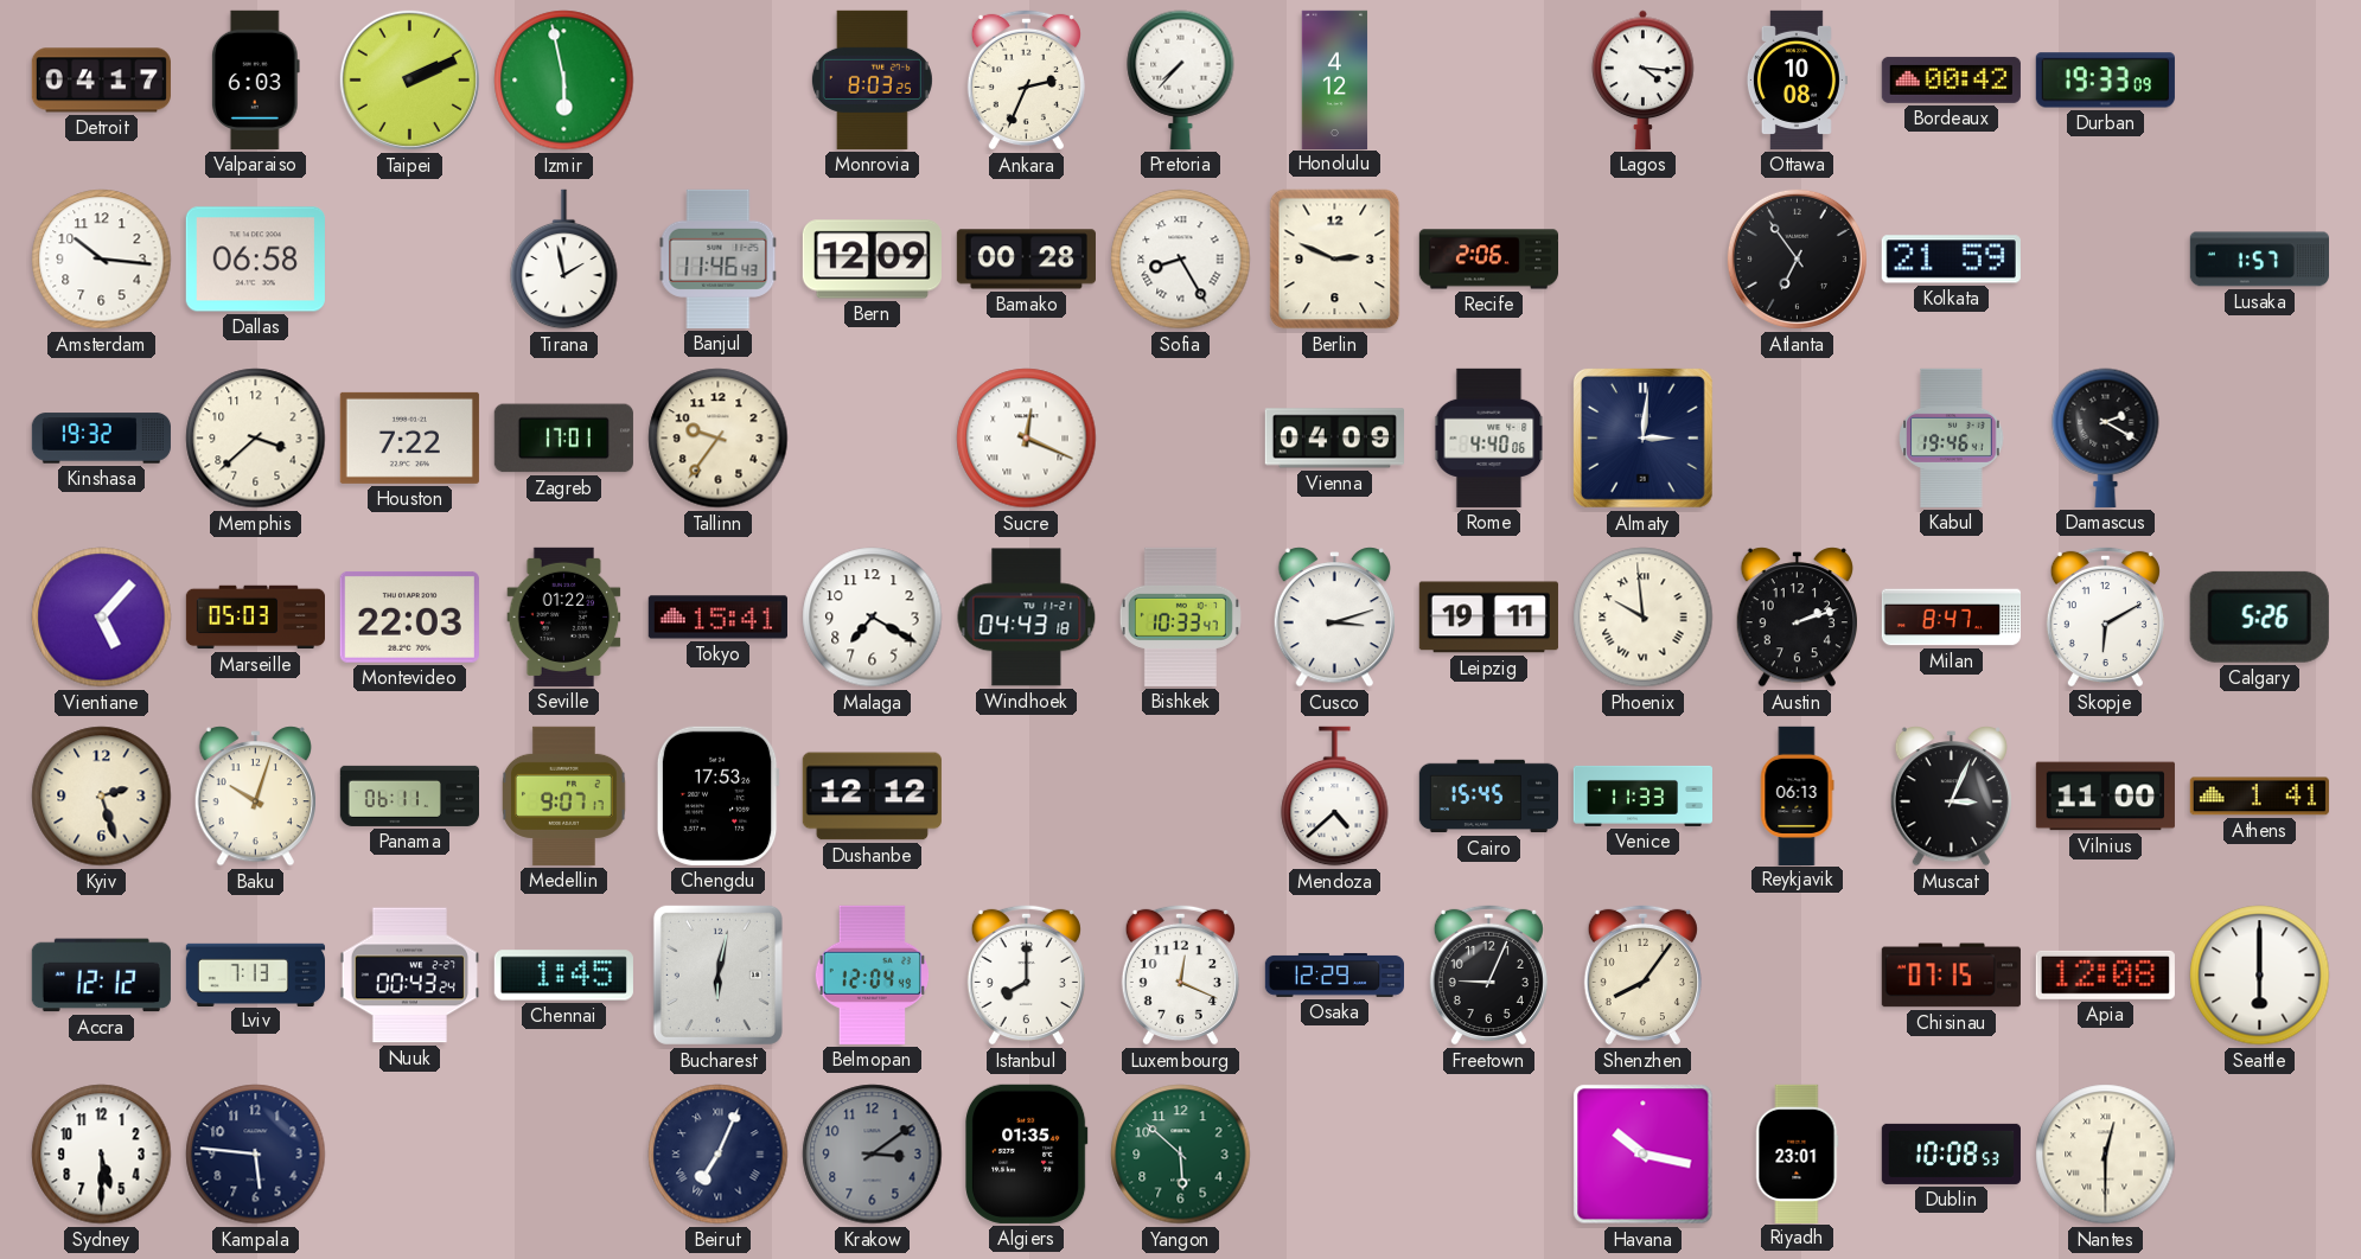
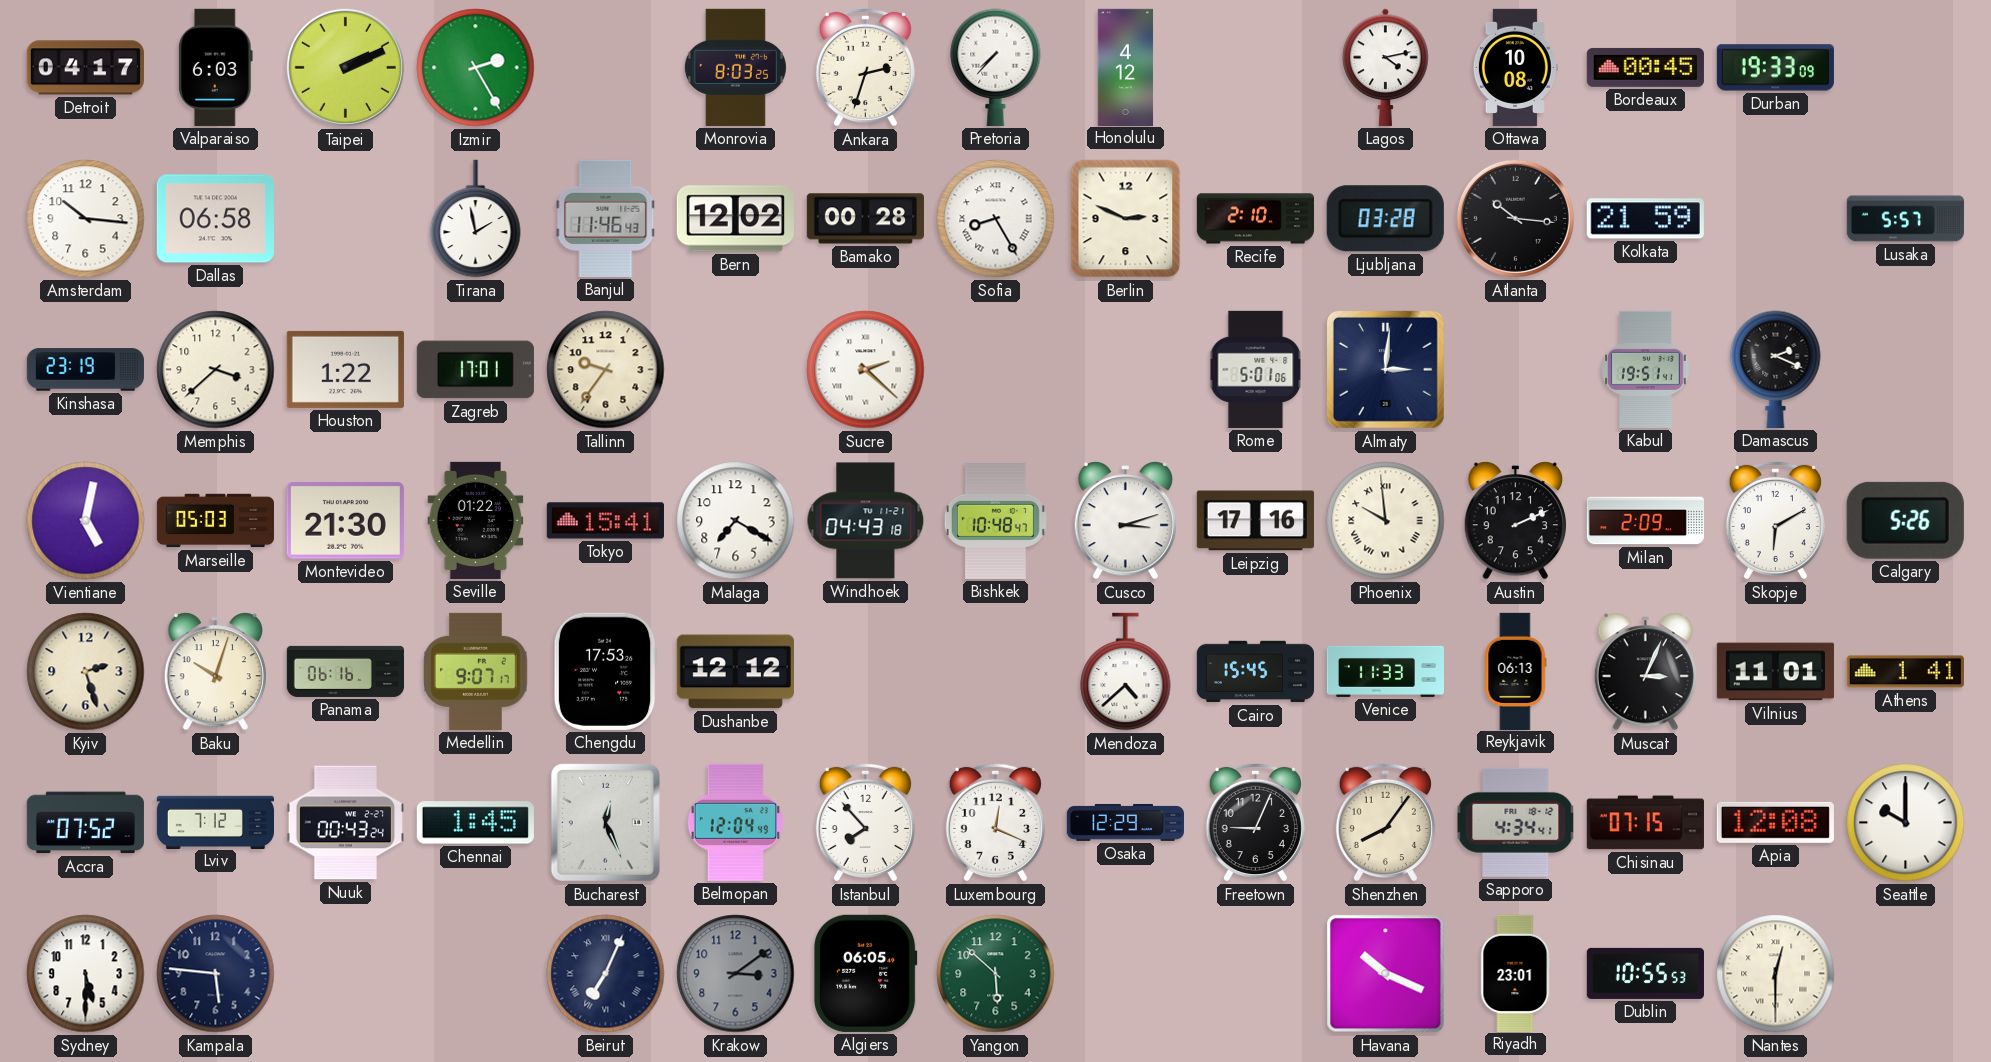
Izmir: 5:58 -> 2:25 (476, 68)
Ankara: 2:34 -> 2:33 (865, 67)
Lagos: 4:16 -> 4:13 (1386, 67)
Bordeaux: 00:42 -> 00:45 (1645, 67)
Bern: 12:09 -> 12:02 (735, 219)
Recife: 2:06 -> 2:10 (1255, 219)
Ljubljana: none -> 03:28 (1385, 219)
Atlanta: 6:54 -> 10:16 (1515, 218)
Lusaka: 1:57 -> 5:57 (1905, 219)
Kinshasa: 19:32 -> 23:19 (85, 370)
Houston: 7:22 -> 1:22 (345, 369)
Sucre: 12:19 -> 2:22 (866, 370)
Vienna: 04:09 -> none (1334, 439)
Rome: 4:40 -> 5:01 (1256, 369)
Kabul: 19:46 -> 19:51 (1646, 369)
Damascus: 2:20 -> 2:19 (1776, 369)
Vientiane: 5:07 -> 5:02 (86, 521)
Montevideo: 22:03 -> 21:30 (345, 520)
Bishkek: 10:33 -> 10:48 (995, 520)
Leipzig: 19:11 -> 17:16 (1255, 521)
Austin: 2:12 -> 2:11 (1515, 521)
Milan: 8:47 -> 2:09 (1645, 521)
Panama: 06:11 -> 06:16 (345, 671)
Vilnius: 11:00 -> 11:01 (1775, 672)
Accra: 12:12 -> 07:52 (85, 823)
Lviv: 7:13 -> 7:12 (215, 822)
Bucharest: 6:02 -> 12:26 (605, 822)
Istanbul: 8:00 -> 7:53 (865, 822)
Sapporo: none -> 4:34 (1516, 822)
Seattle: 6:00 -> 10:00 (1906, 823)
Algiers: 01:35 -> 06:05 (866, 973)
Havana: 10:17 -> 10:19 (1386, 974)
Dublin: 10:08 -> 10:55 (1645, 973)
